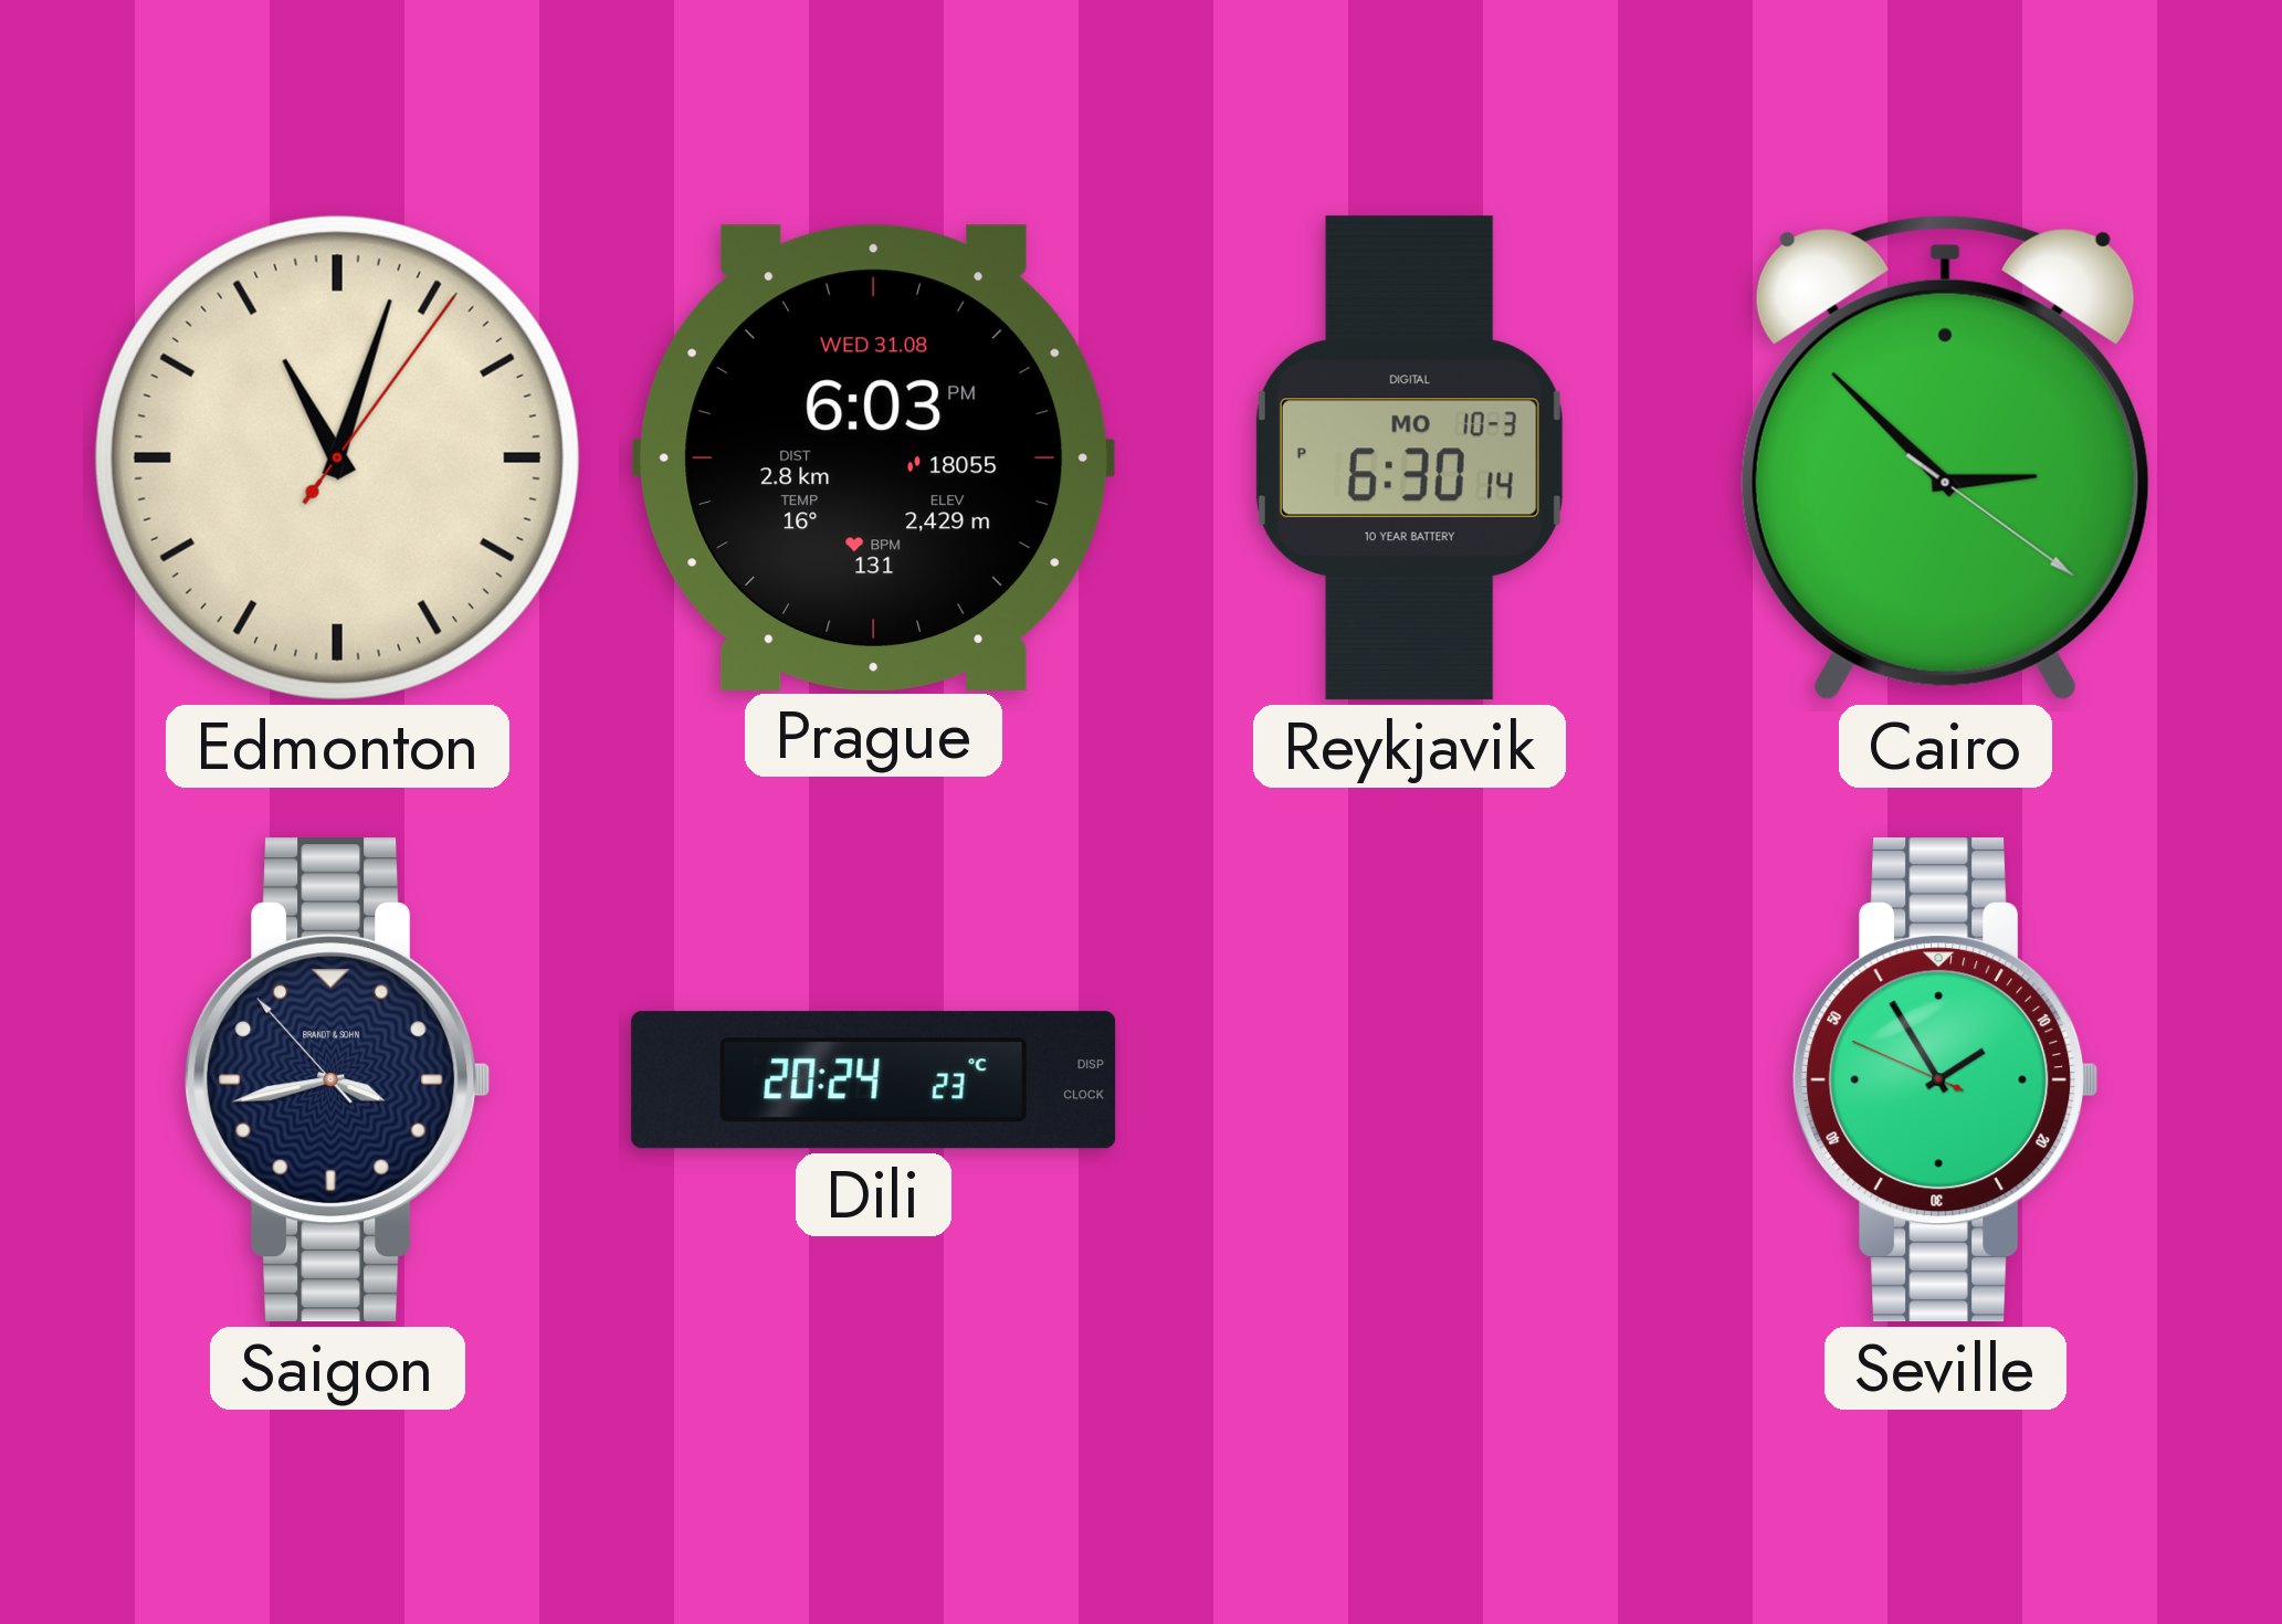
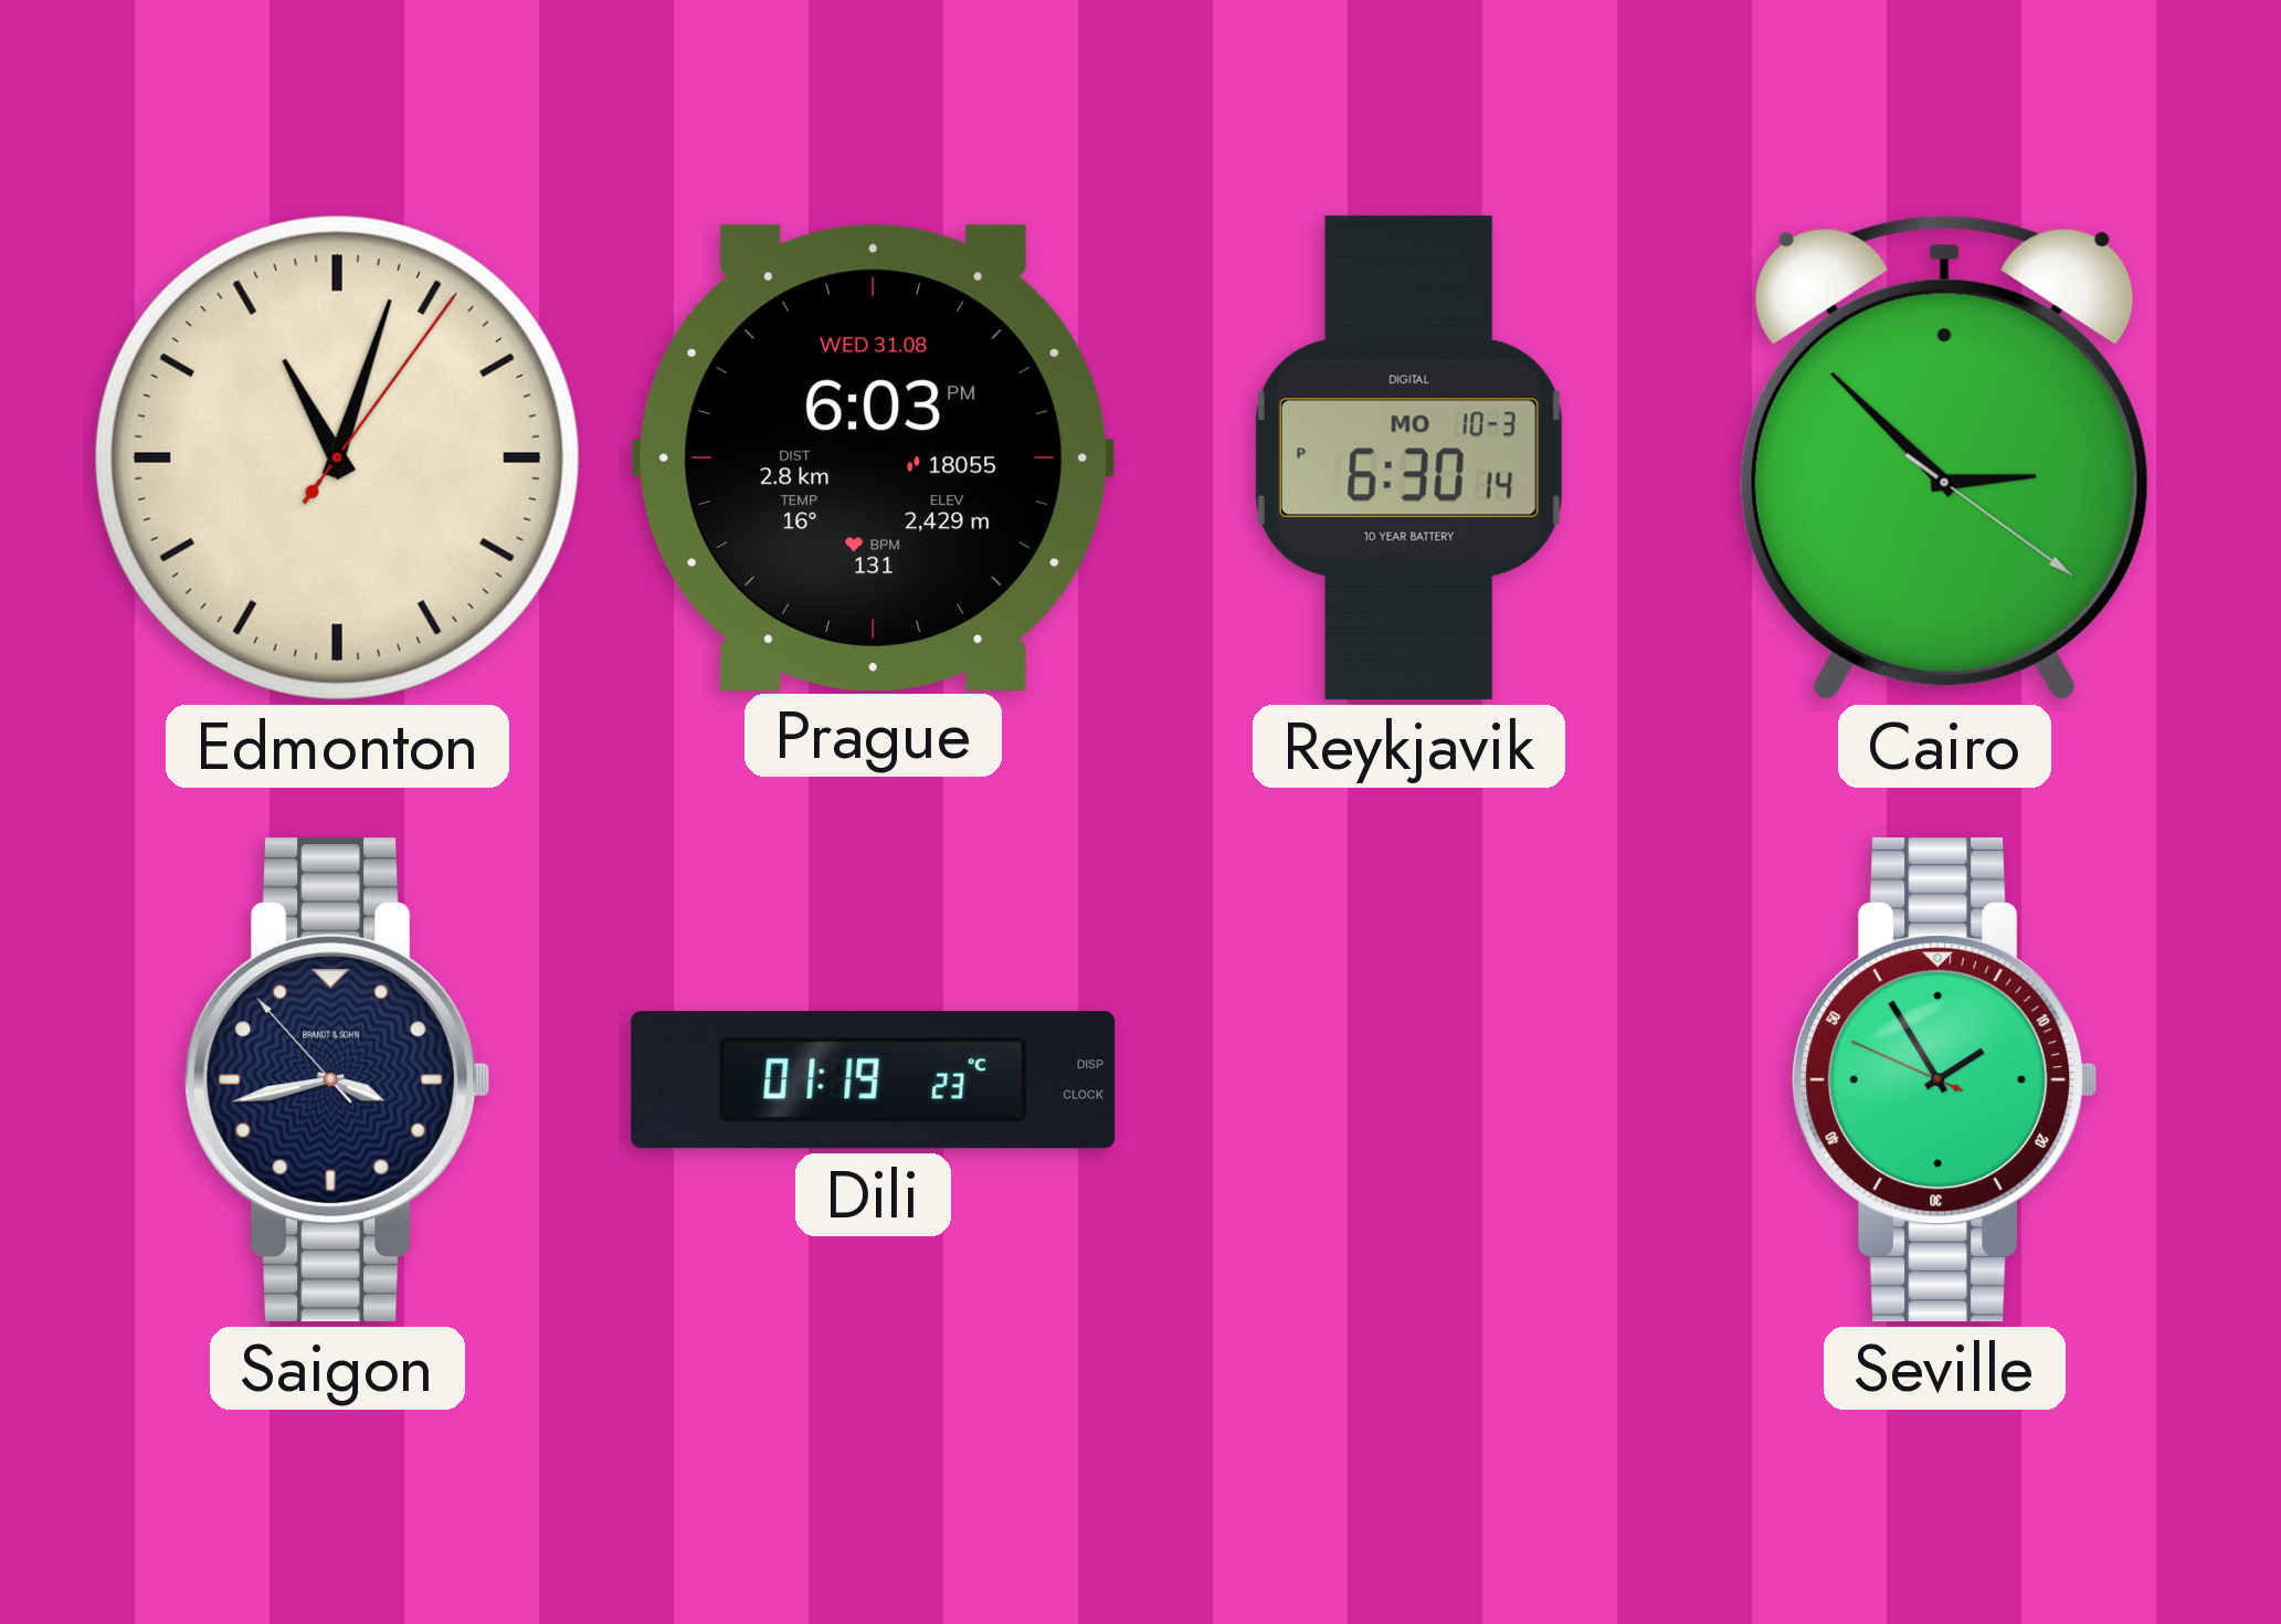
Dili: 20:24 -> 01:19 (874, 1080)
